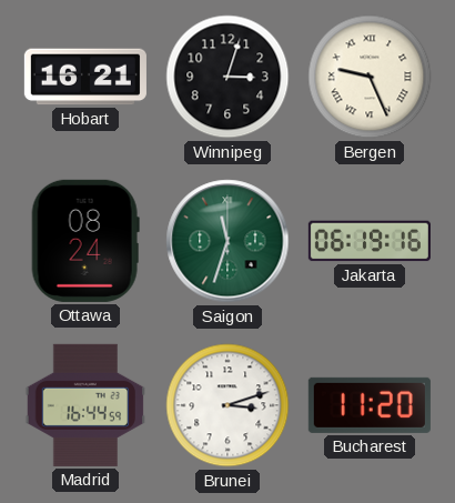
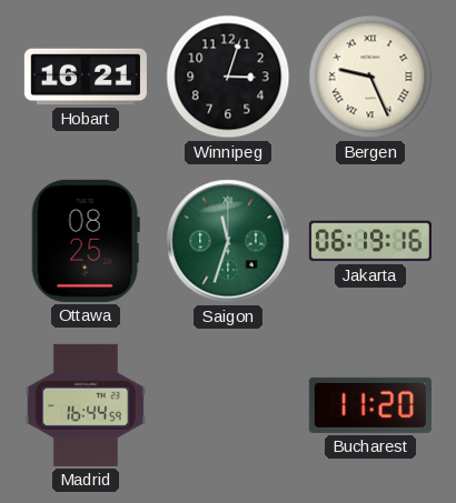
Ottawa: 08:24 -> 08:25 (86, 241)
Brunei: 3:12 -> none (228, 405)
